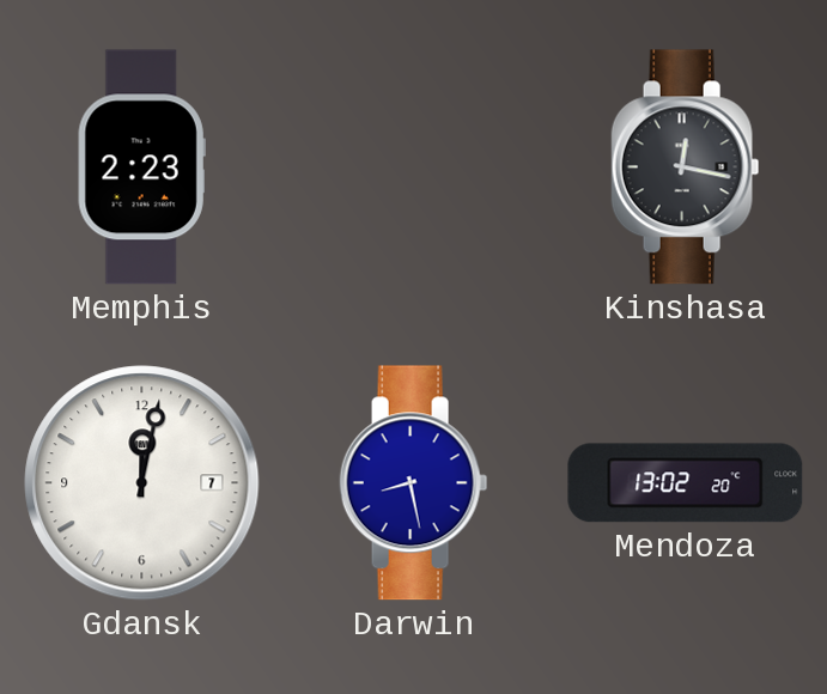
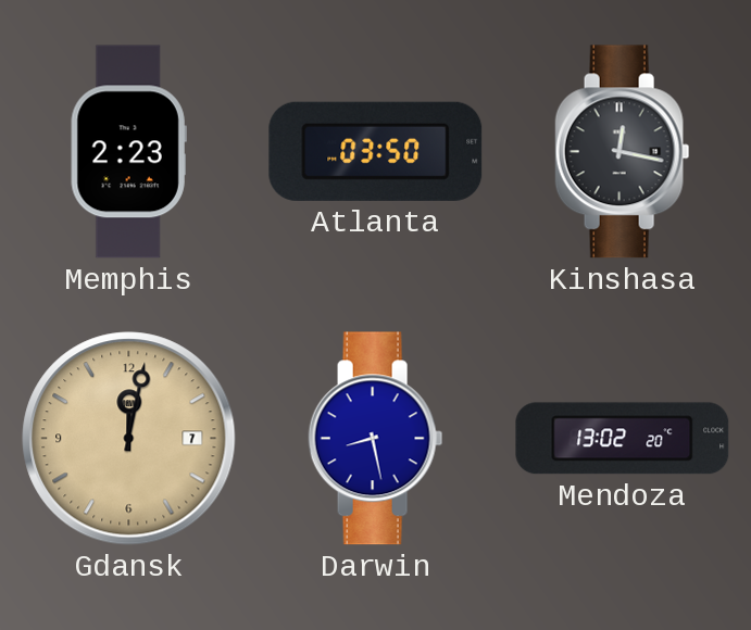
Atlanta: none -> 03:50 (376, 151)
Gdansk dial: white -> champagne (129, 439)
